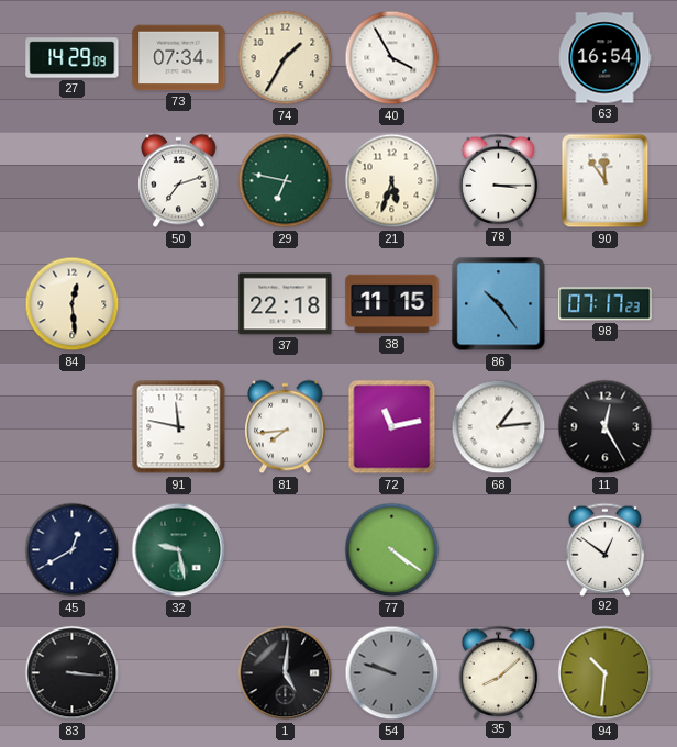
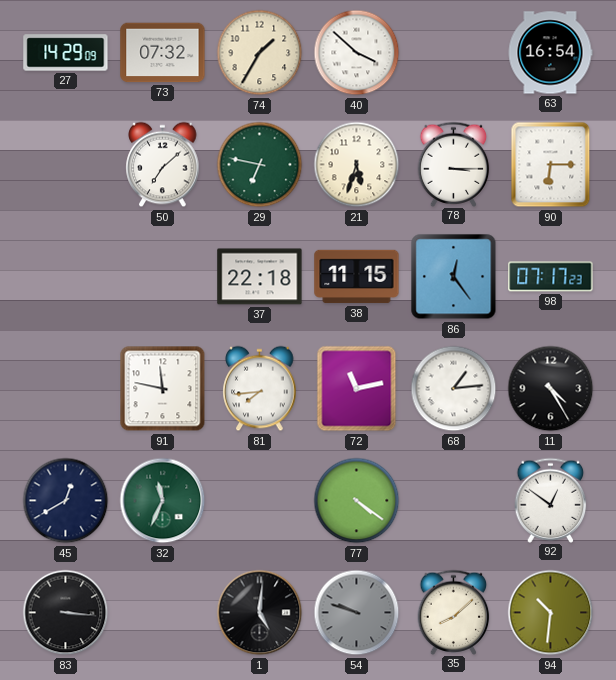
73: 07:34 -> 07:32 (163, 53)
40: 3:55 -> 3:52 (357, 53)
50: 7:12 -> 7:08 (163, 165)
90: 11:54 -> 6:15 (551, 165)
84: 12:29 -> none (73, 304)
86: 10:24 -> 12:24 (454, 277)
11: 12:25 -> 4:25 (551, 389)
32: 9:28 -> 11:34 (163, 501)
